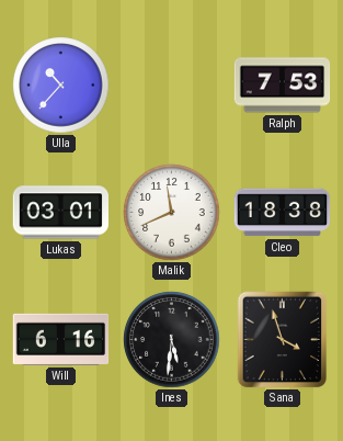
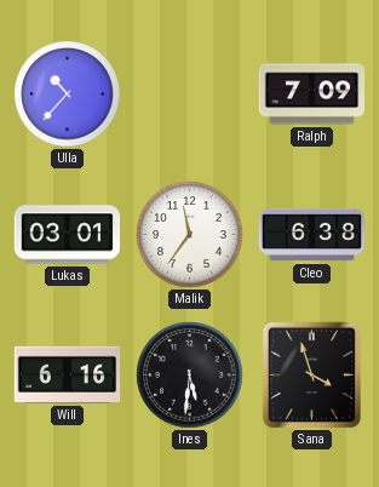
Ralph: 7:53 -> 7:09 (312, 94)
Malik: 11:41 -> 11:36 (190, 235)
Cleo: 18:38 -> 6:38 (312, 235)
